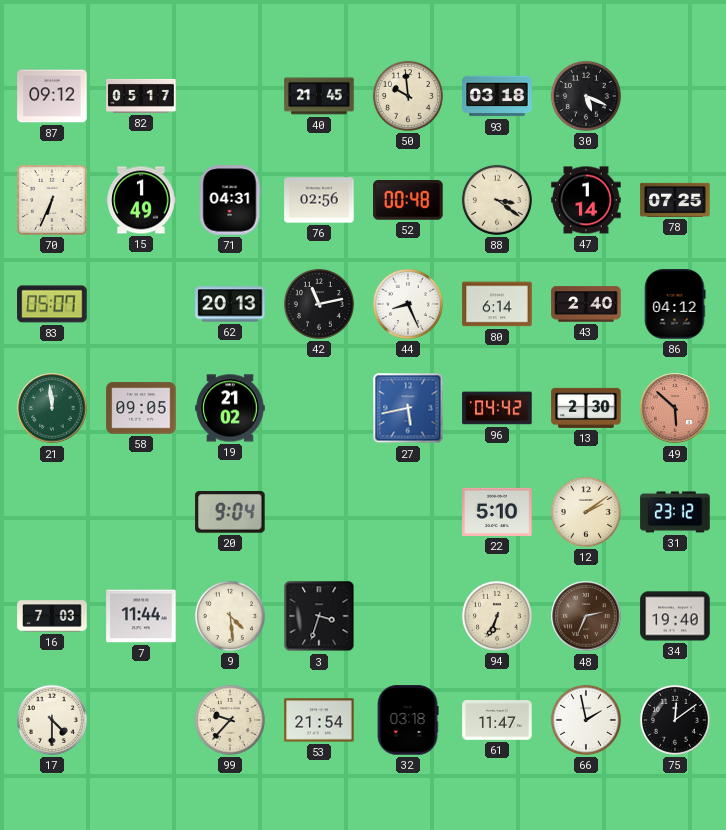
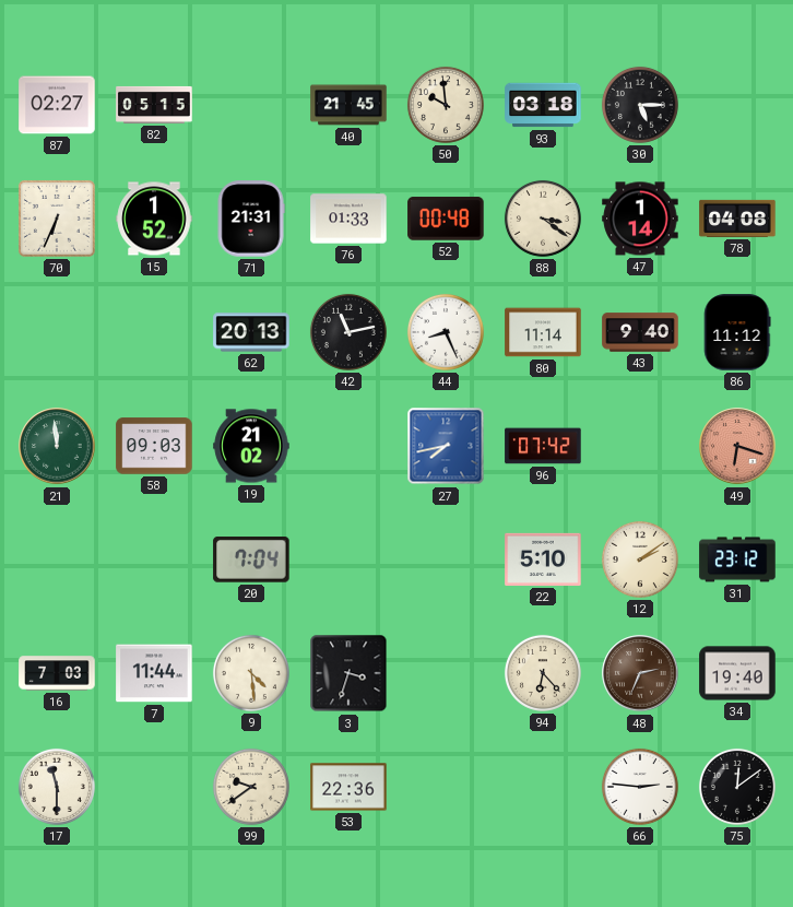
87: 09:12 -> 02:27 (57, 105)
82: 05:17 -> 05:15 (154, 105)
30: 5:19 -> 5:15 (640, 105)
15: 1:49 -> 1:52 (154, 219)
71: 04:31 -> 21:31 (251, 219)
76: 02:56 -> 01:33 (348, 219)
78: 07:25 -> 04:08 (737, 219)
83: 05:07 -> none (52, 304)
80: 6:14 -> 11:14 (543, 332)
43: 2:40 -> 9:40 (640, 332)
86: 04:12 -> 11:12 (737, 332)
58: 09:05 -> 09:03 (154, 446)
27: 5:43 -> 7:43 (446, 446)
96: 04:42 -> 07:42 (543, 446)
13: 2:30 -> none (586, 408)
49: 5:52 -> 6:18 (737, 446)
20: 9:04 -> 7:04 (251, 561)
94: 6:34 -> 6:23 (543, 673)
17: 4:30 -> 11:30 (57, 787)
99: 9:37 -> 9:39 (251, 787)
53: 21:54 -> 22:36 (348, 787)
32: 03:18 -> none (408, 720)
61: 11:47 -> none (497, 720)
66: 1:58 -> 2:46 (640, 787)
